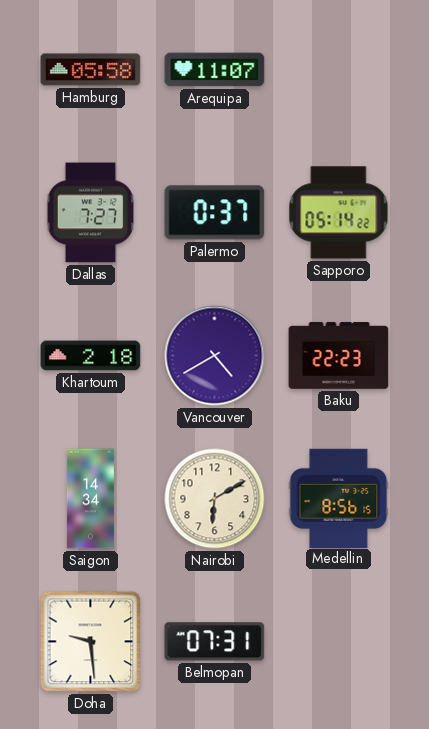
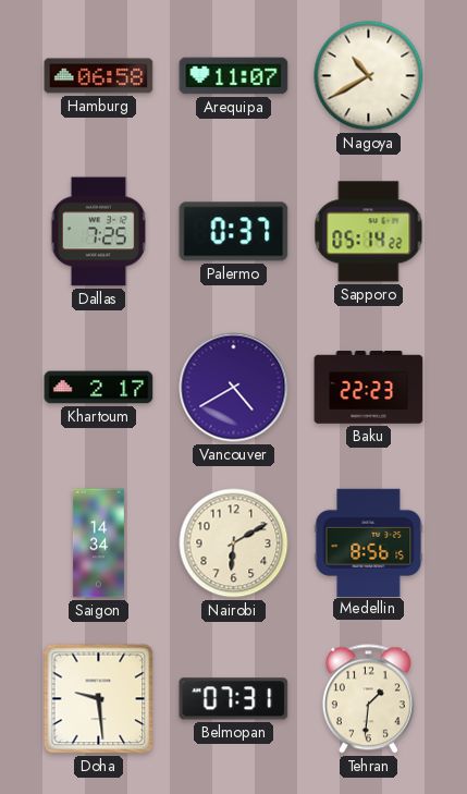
Hamburg: 05:58 -> 06:58 (99, 76)
Nagoya: none -> 10:40 (369, 76)
Dallas: 7:27 -> 7:25 (98, 232)
Khartoum: 2:18 -> 2:17 (99, 388)
Tehran: none -> 1:31 (368, 699)
